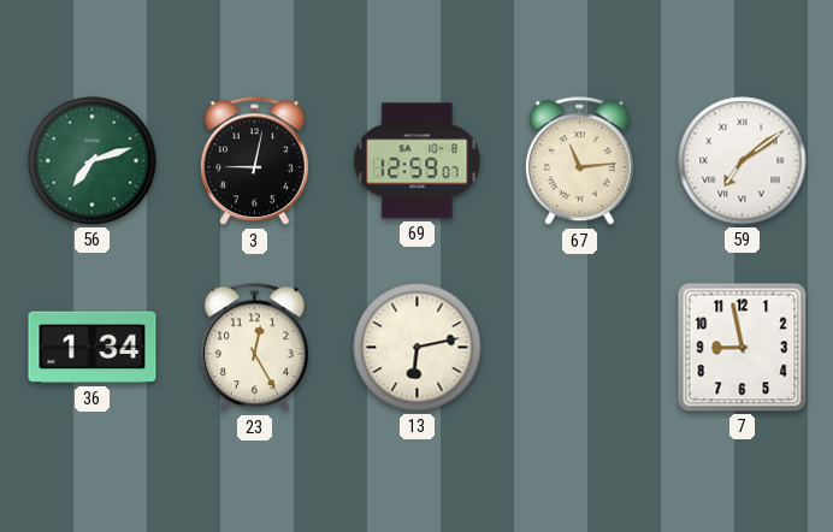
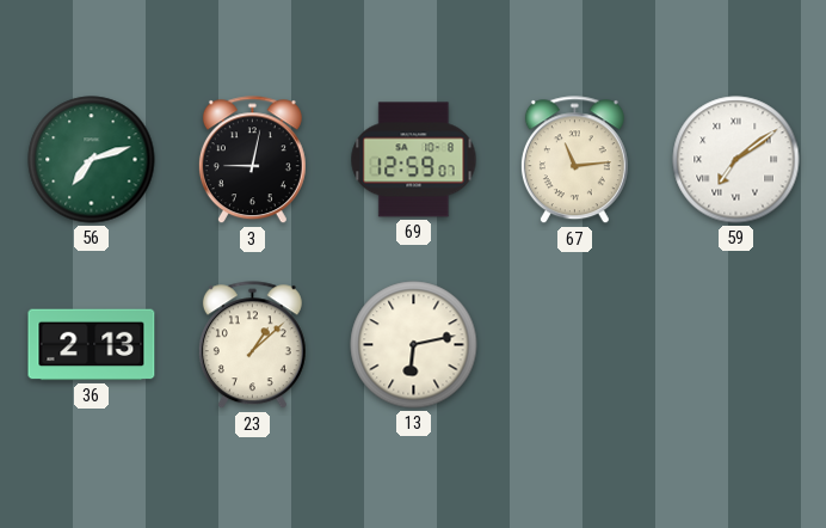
36: 1:34 -> 2:13 (92, 345)
23: 12:25 -> 1:08 (252, 345)
7: 8:58 -> none (743, 348)
